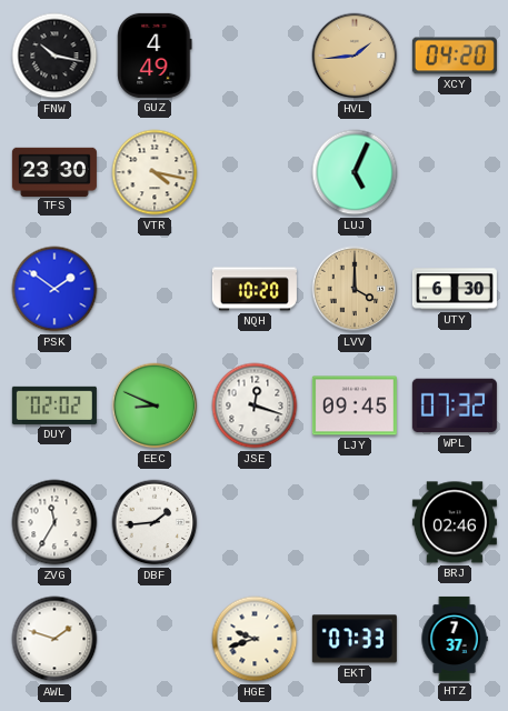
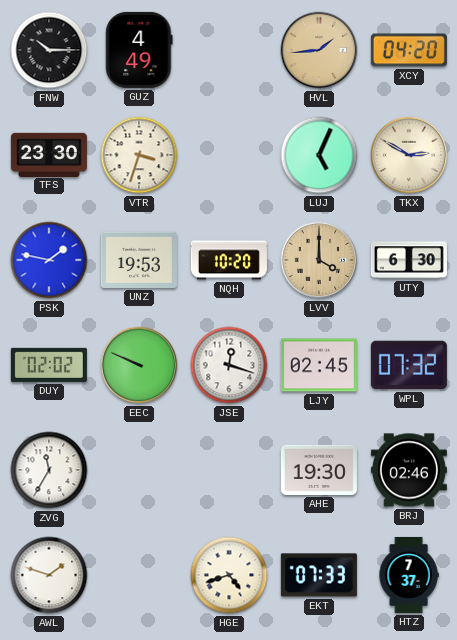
FNW: 10:17 -> 10:15 (49, 50)
VTR: 4:17 -> 3:33 (139, 155)
TKX: none -> 2:50 (409, 155)
PSK: 1:51 -> 1:47 (49, 260)
UNZ: none -> 19:53 (139, 260)
EEC: 8:49 -> 9:49 (139, 365)
LJY: 09:45 -> 02:45 (319, 365)
DBF: 1:44 -> none (155, 522)
AHE: none -> 19:30 (319, 470)
HGE: 9:42 -> 4:42 (229, 575)
